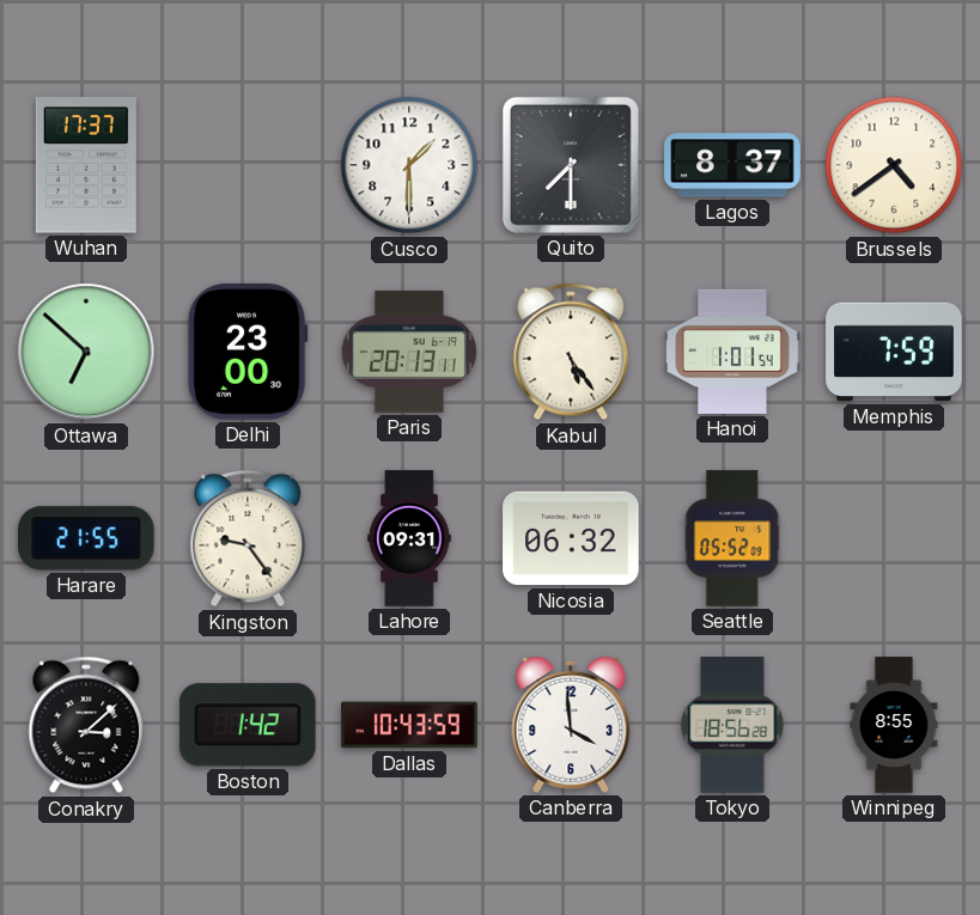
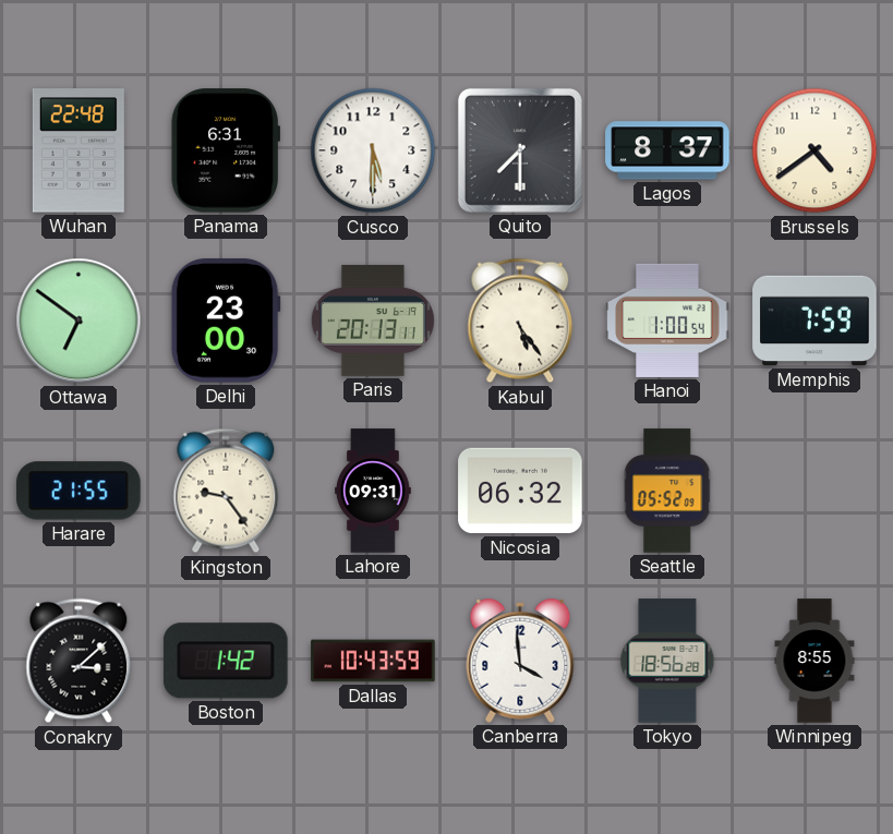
Wuhan: 17:37 -> 22:48 (79, 150)
Panama: none -> 6:31 (225, 150)
Cusco: 1:30 -> 5:30 (373, 150)
Ottawa: 6:52 -> 6:51 (79, 321)
Hanoi: 1:01 -> 1:00 (667, 321)
